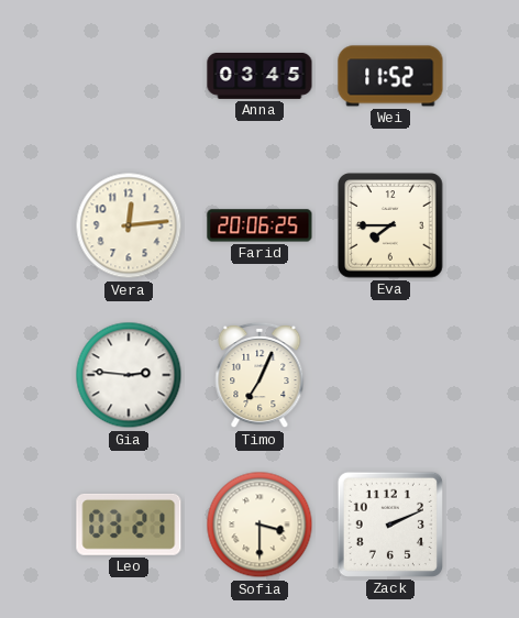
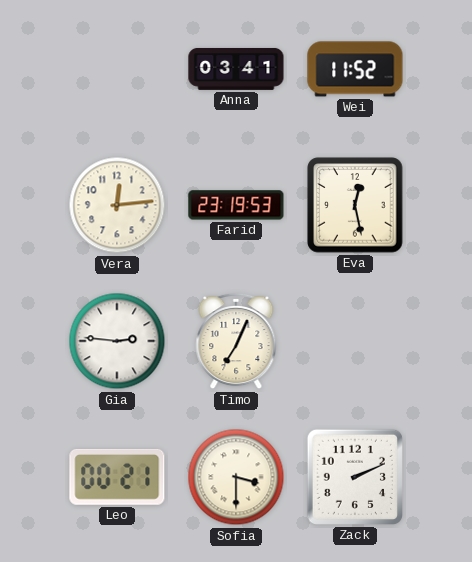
Anna: 03:45 -> 03:41 (236, 69)
Farid: 20:06 -> 23:19 (236, 205)
Eva: 7:45 -> 12:28 (355, 205)
Leo: 03:21 -> 00:21 (117, 477)
